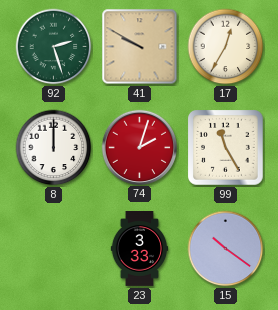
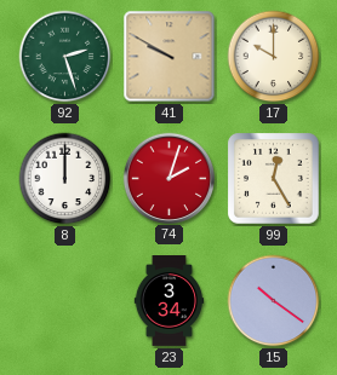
17: 12:35 -> 10:00 (274, 57)
99: 11:25 -> 12:25 (274, 179)
23: 3:33 -> 3:34 (170, 301)
